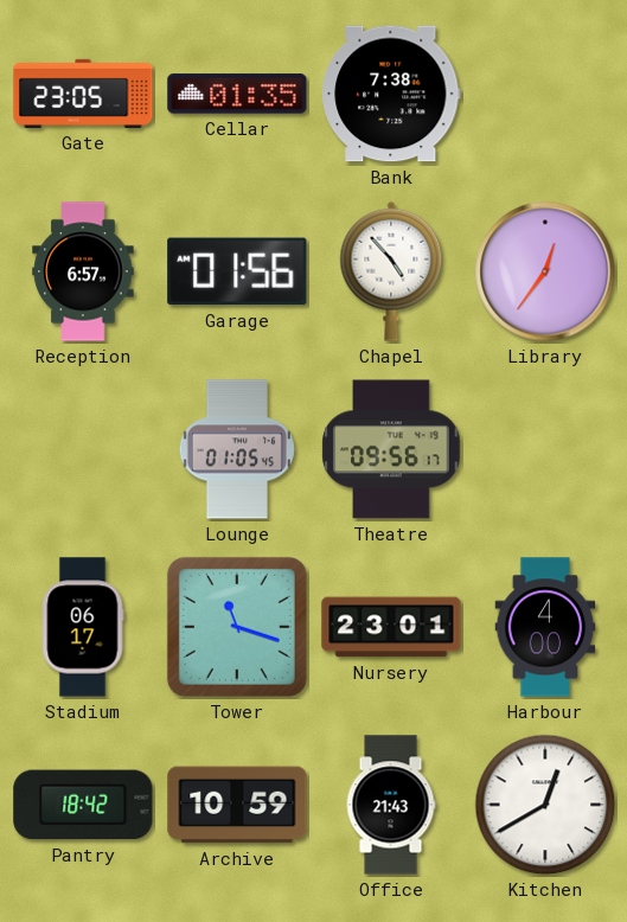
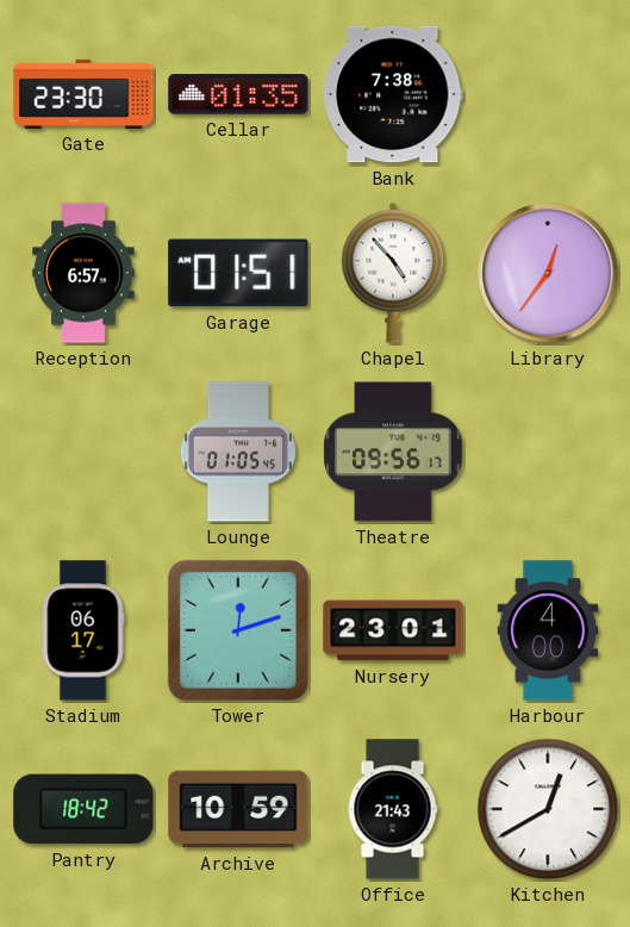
Gate: 23:05 -> 23:30 (83, 94)
Garage: 01:56 -> 01:51 (238, 273)
Tower: 11:18 -> 12:12 (238, 630)
